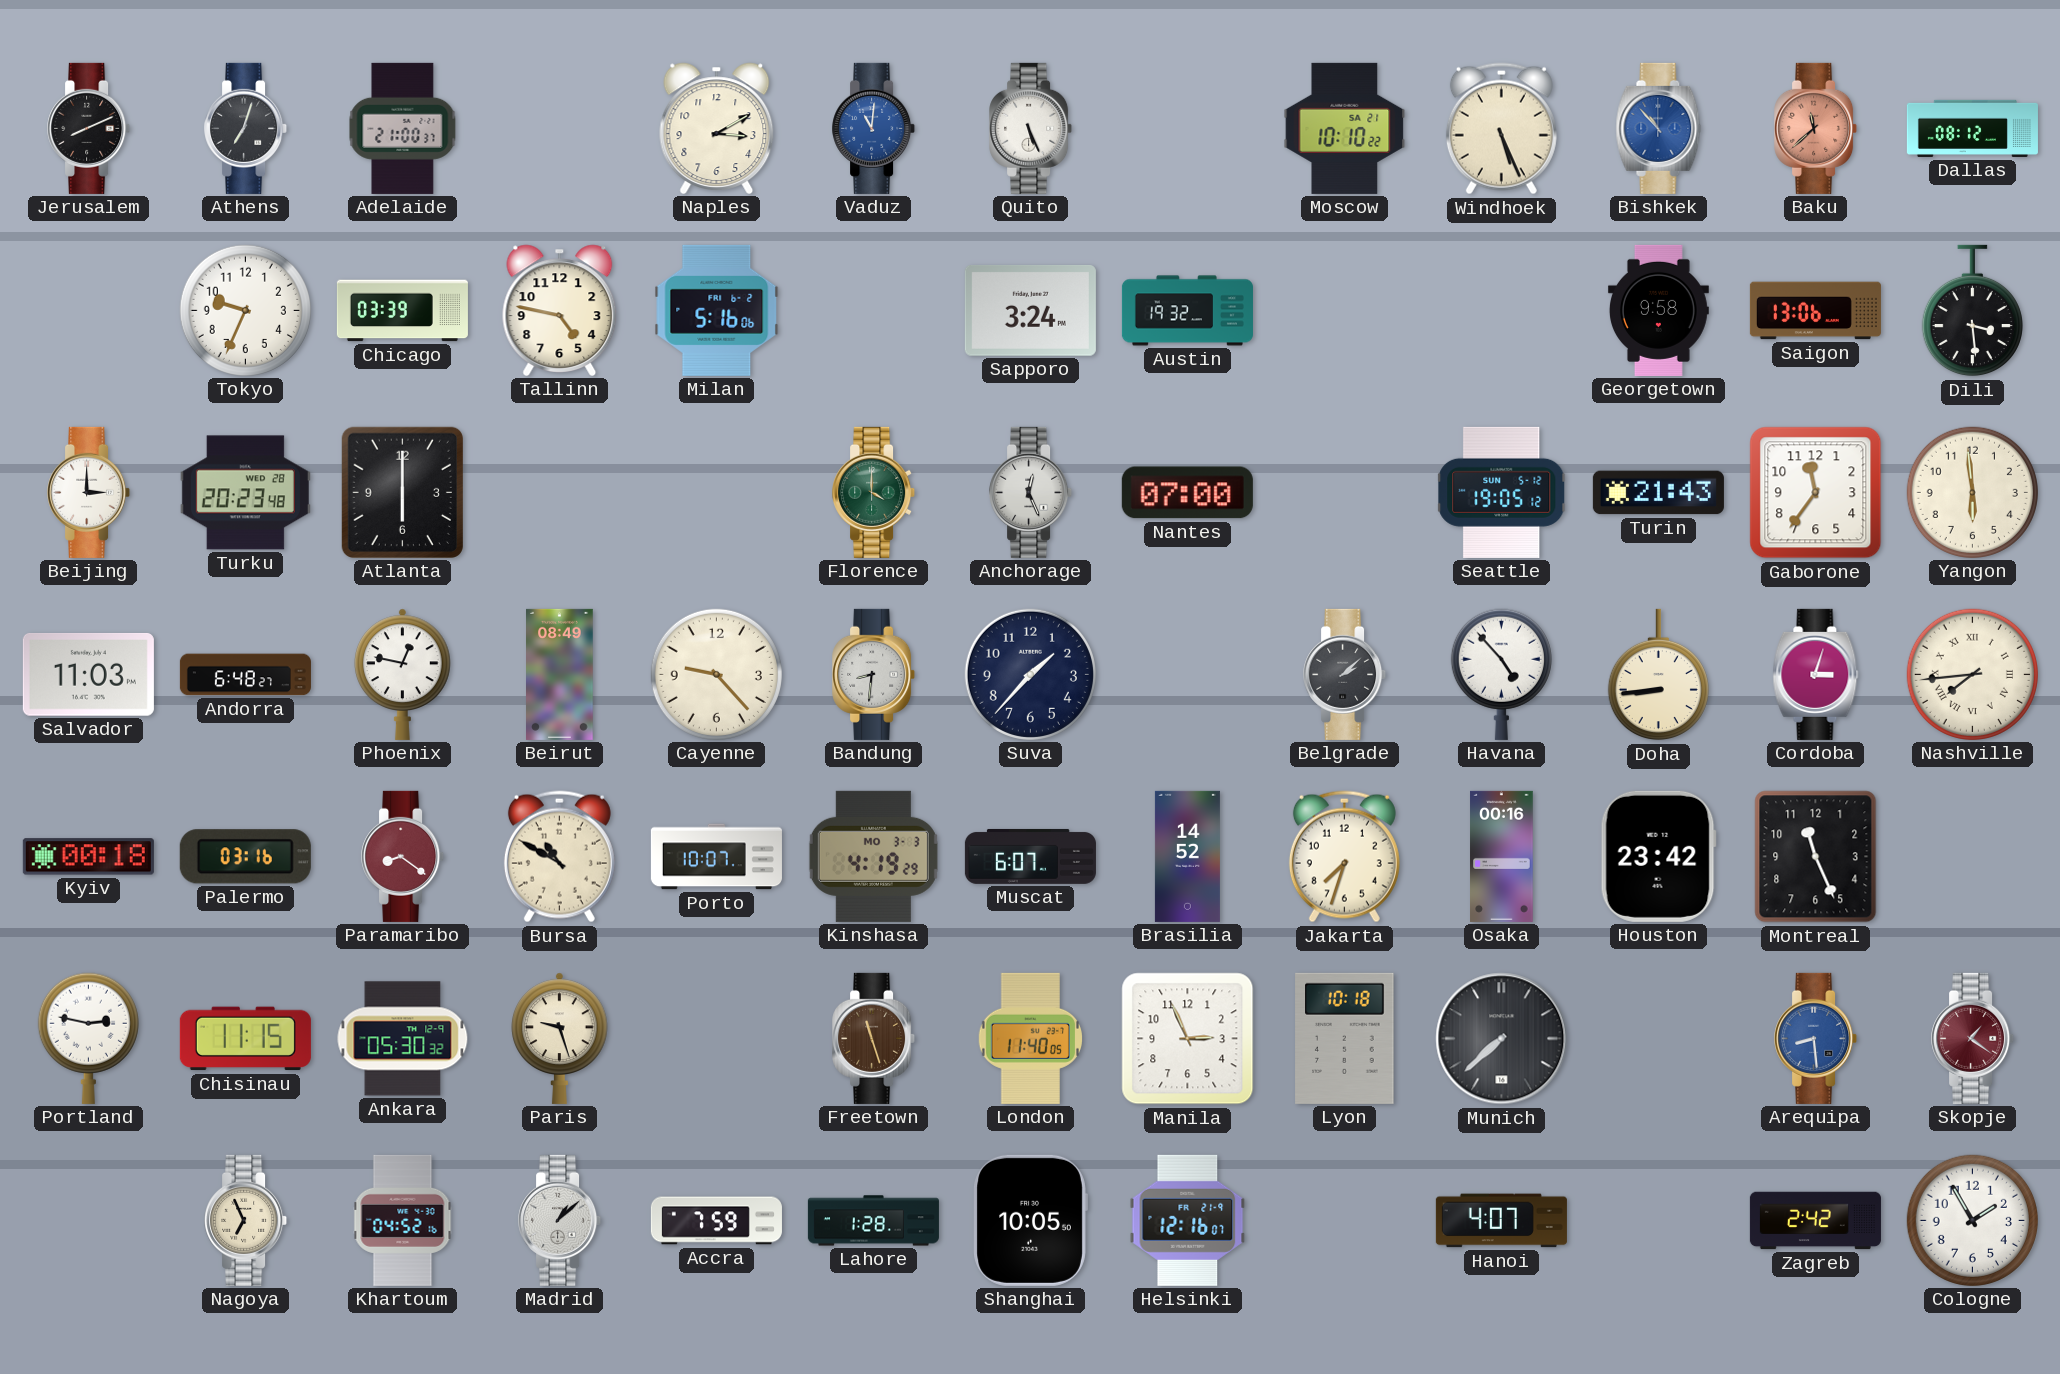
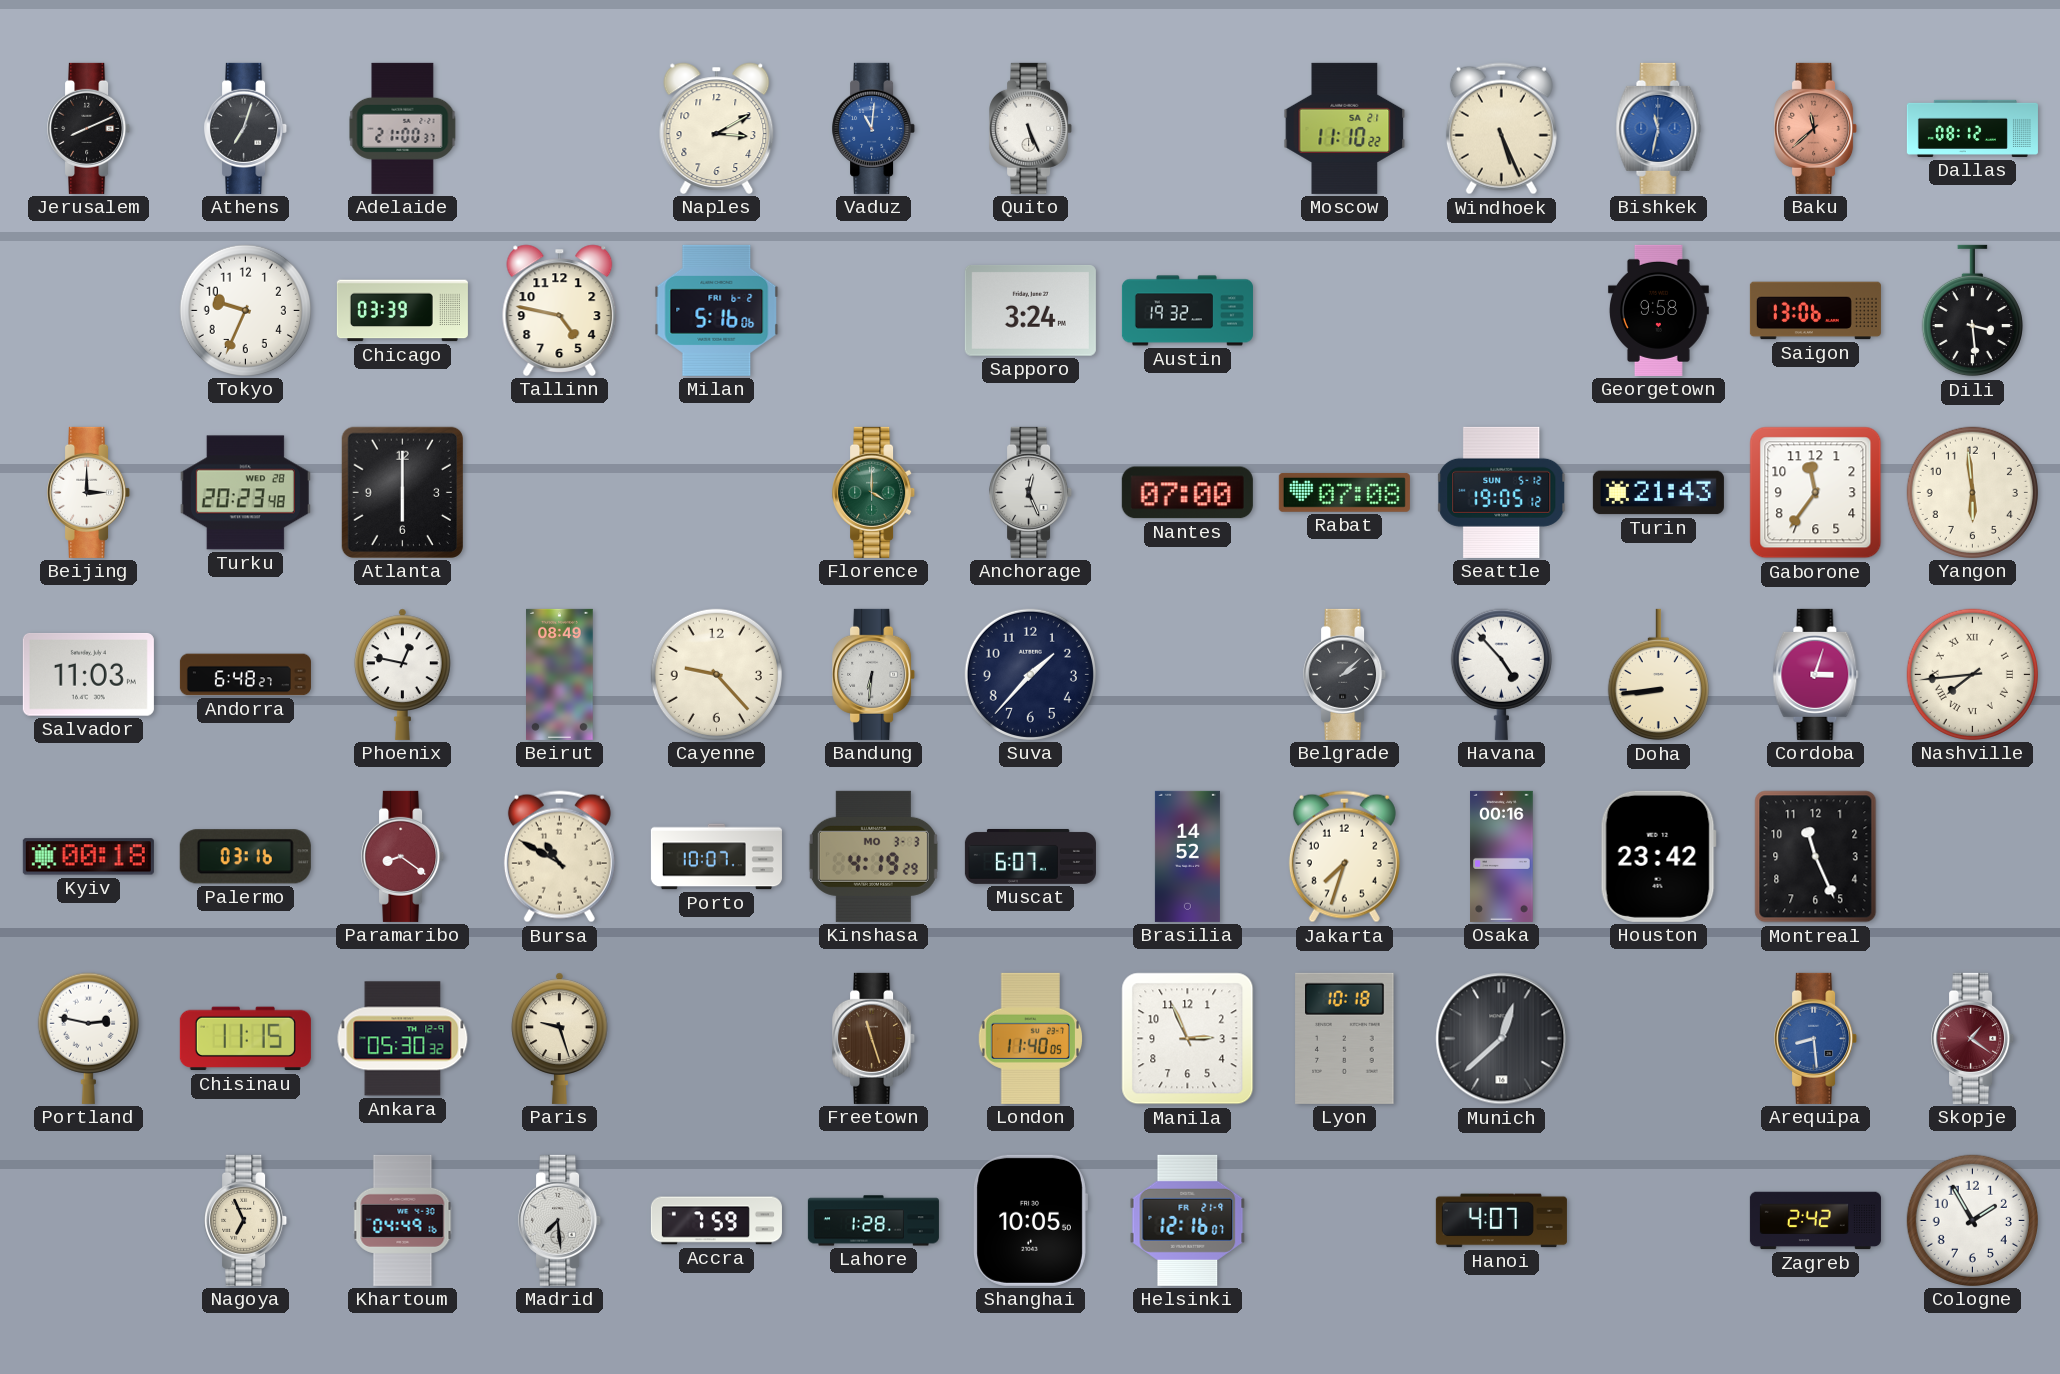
Moscow: 10:10 -> 11:10 (1345, 128)
Bishkek: 10:53 -> 11:32 (1659, 128)
Rabat: none -> 07:08 (1344, 492)
Bandung: 8:31 -> 6:31 (874, 674)
Munich: 7:38 -> 12:38 (1502, 1039)
Khartoum: 04:52 -> 04:49 (403, 1220)
Madrid: 1:08 -> 7:29 (560, 1220)
